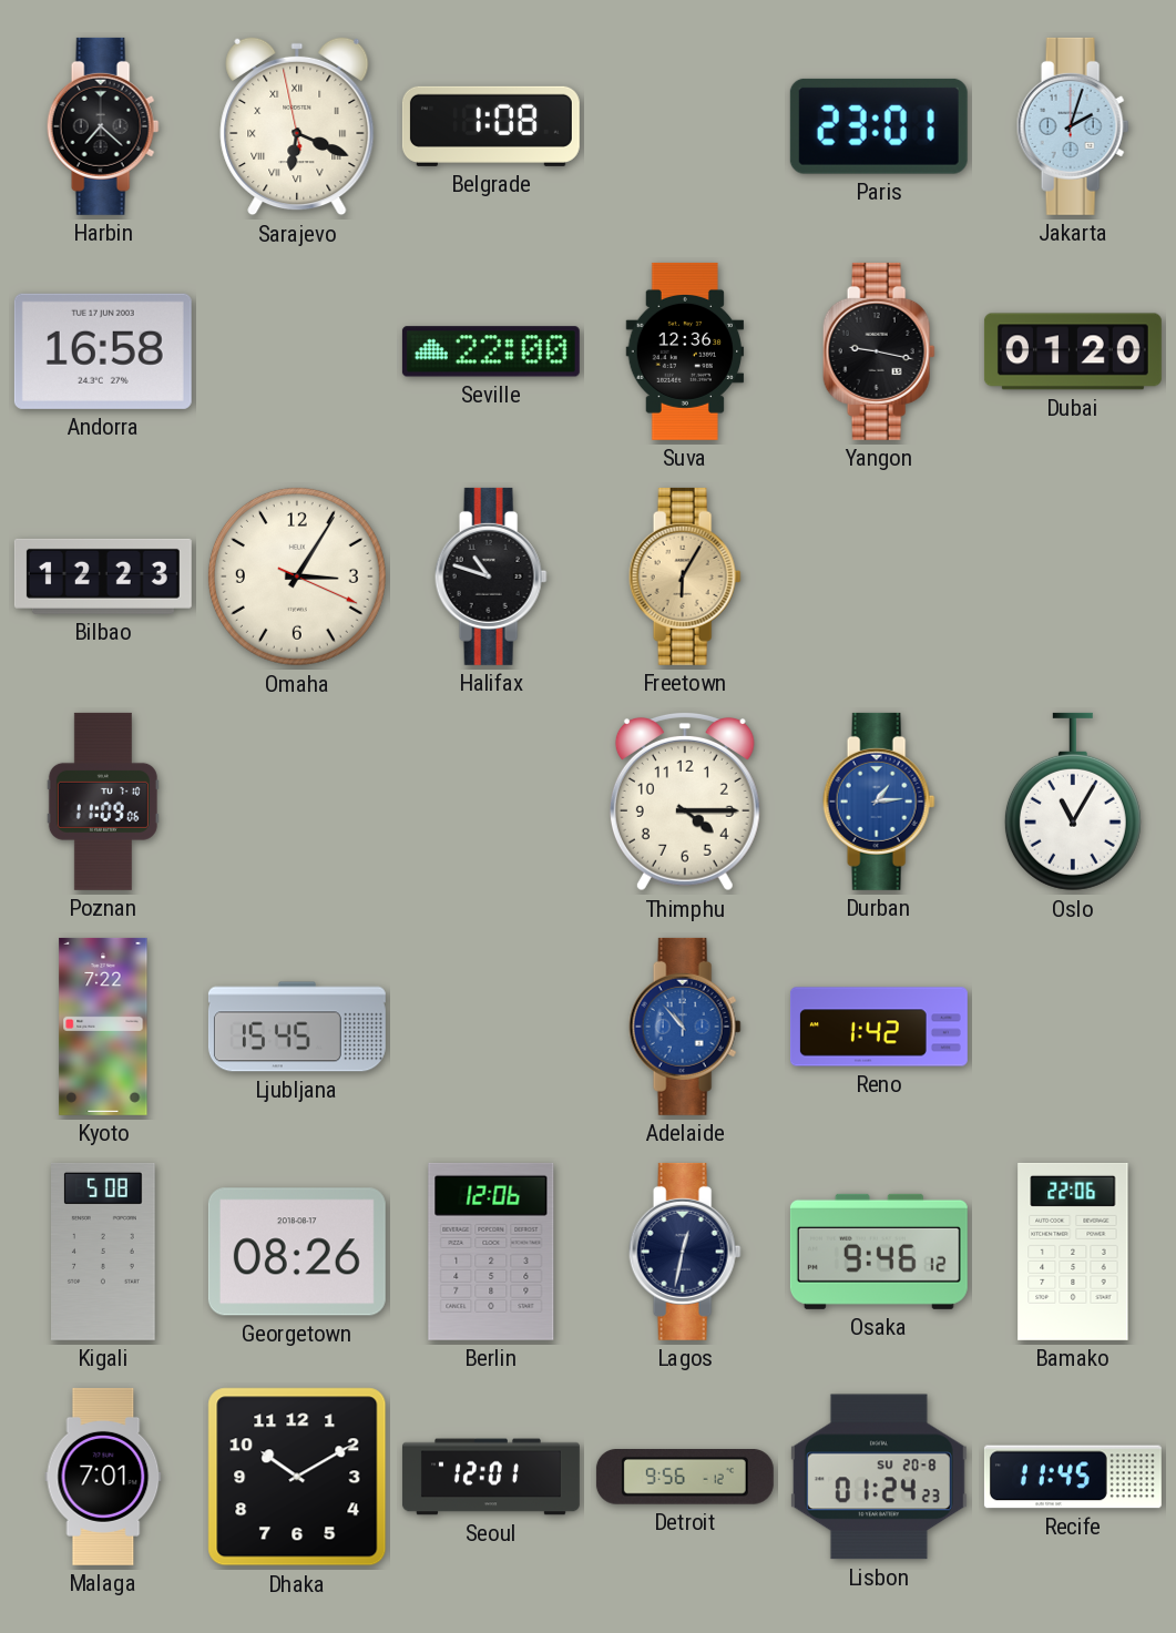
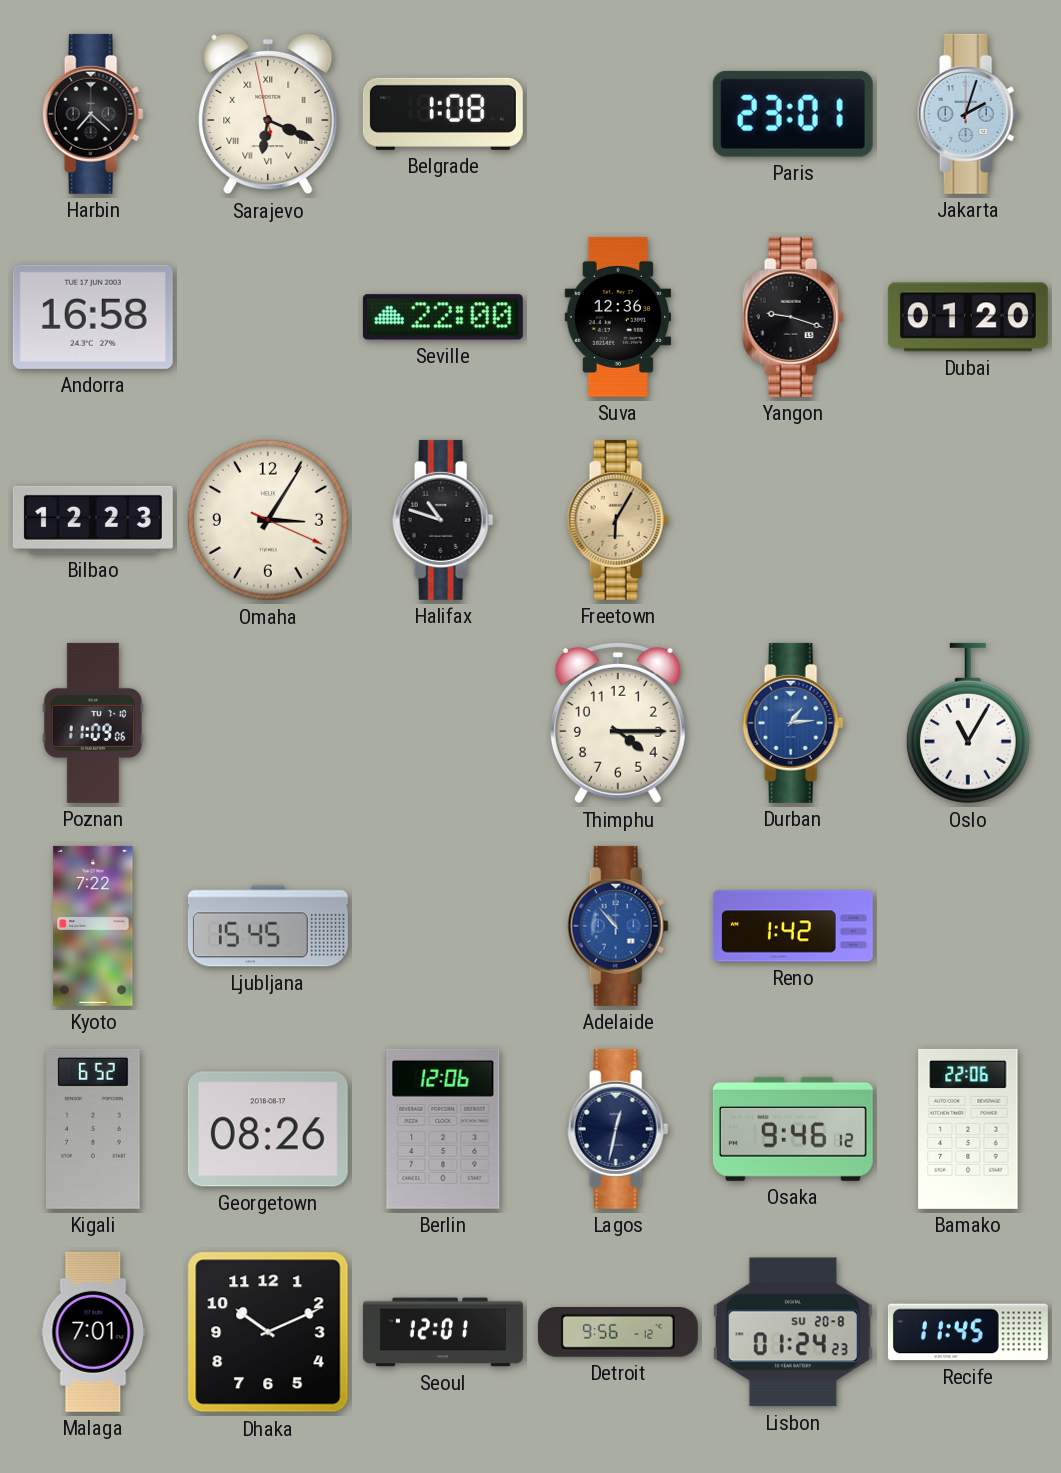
Yangon: 9:17 -> 9:18 (793, 317)
Kigali: 5:08 -> 6:52 (94, 1129)
Dhaka: 10:10 -> 10:11 (268, 1332)
